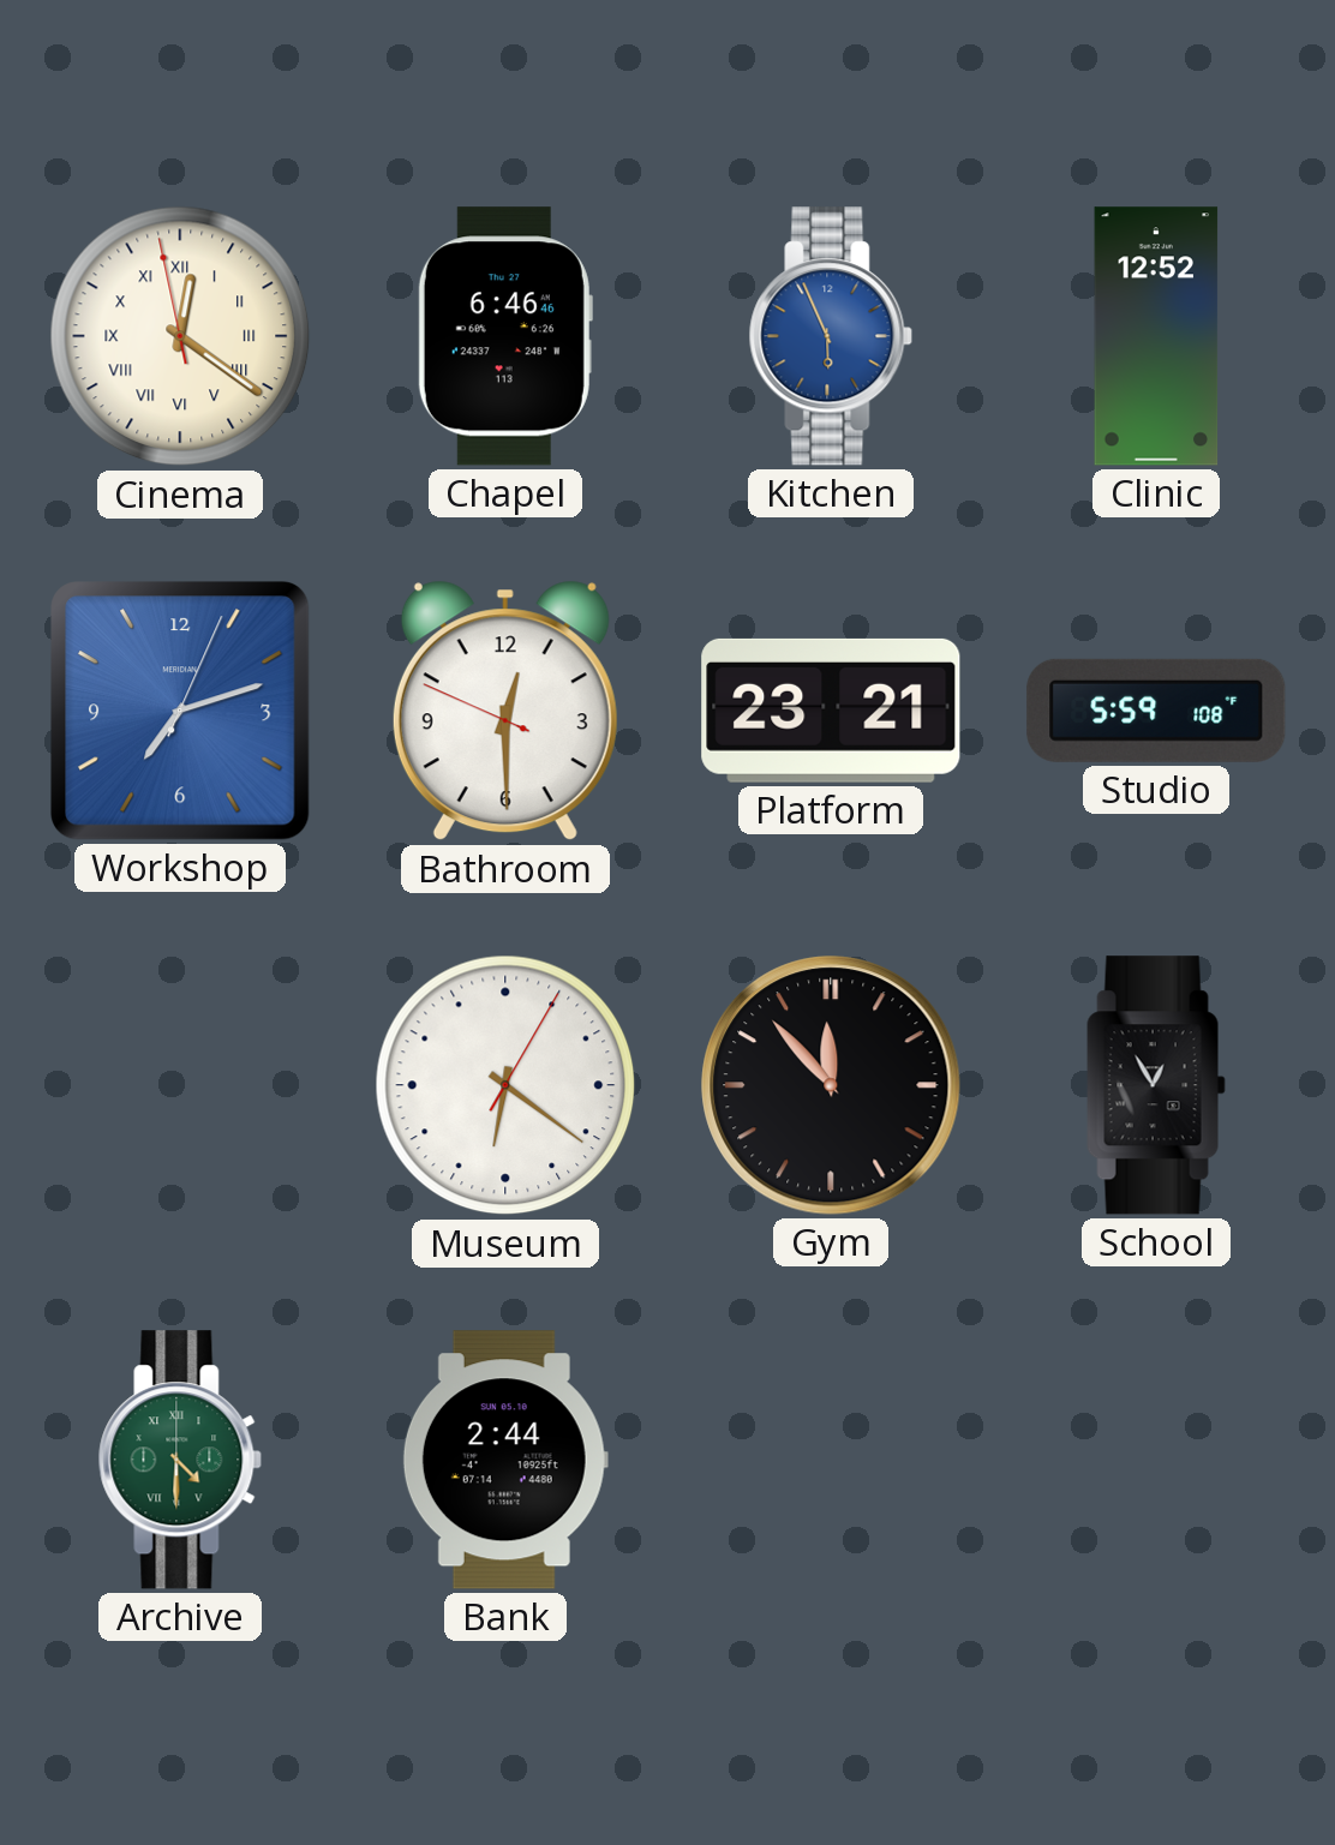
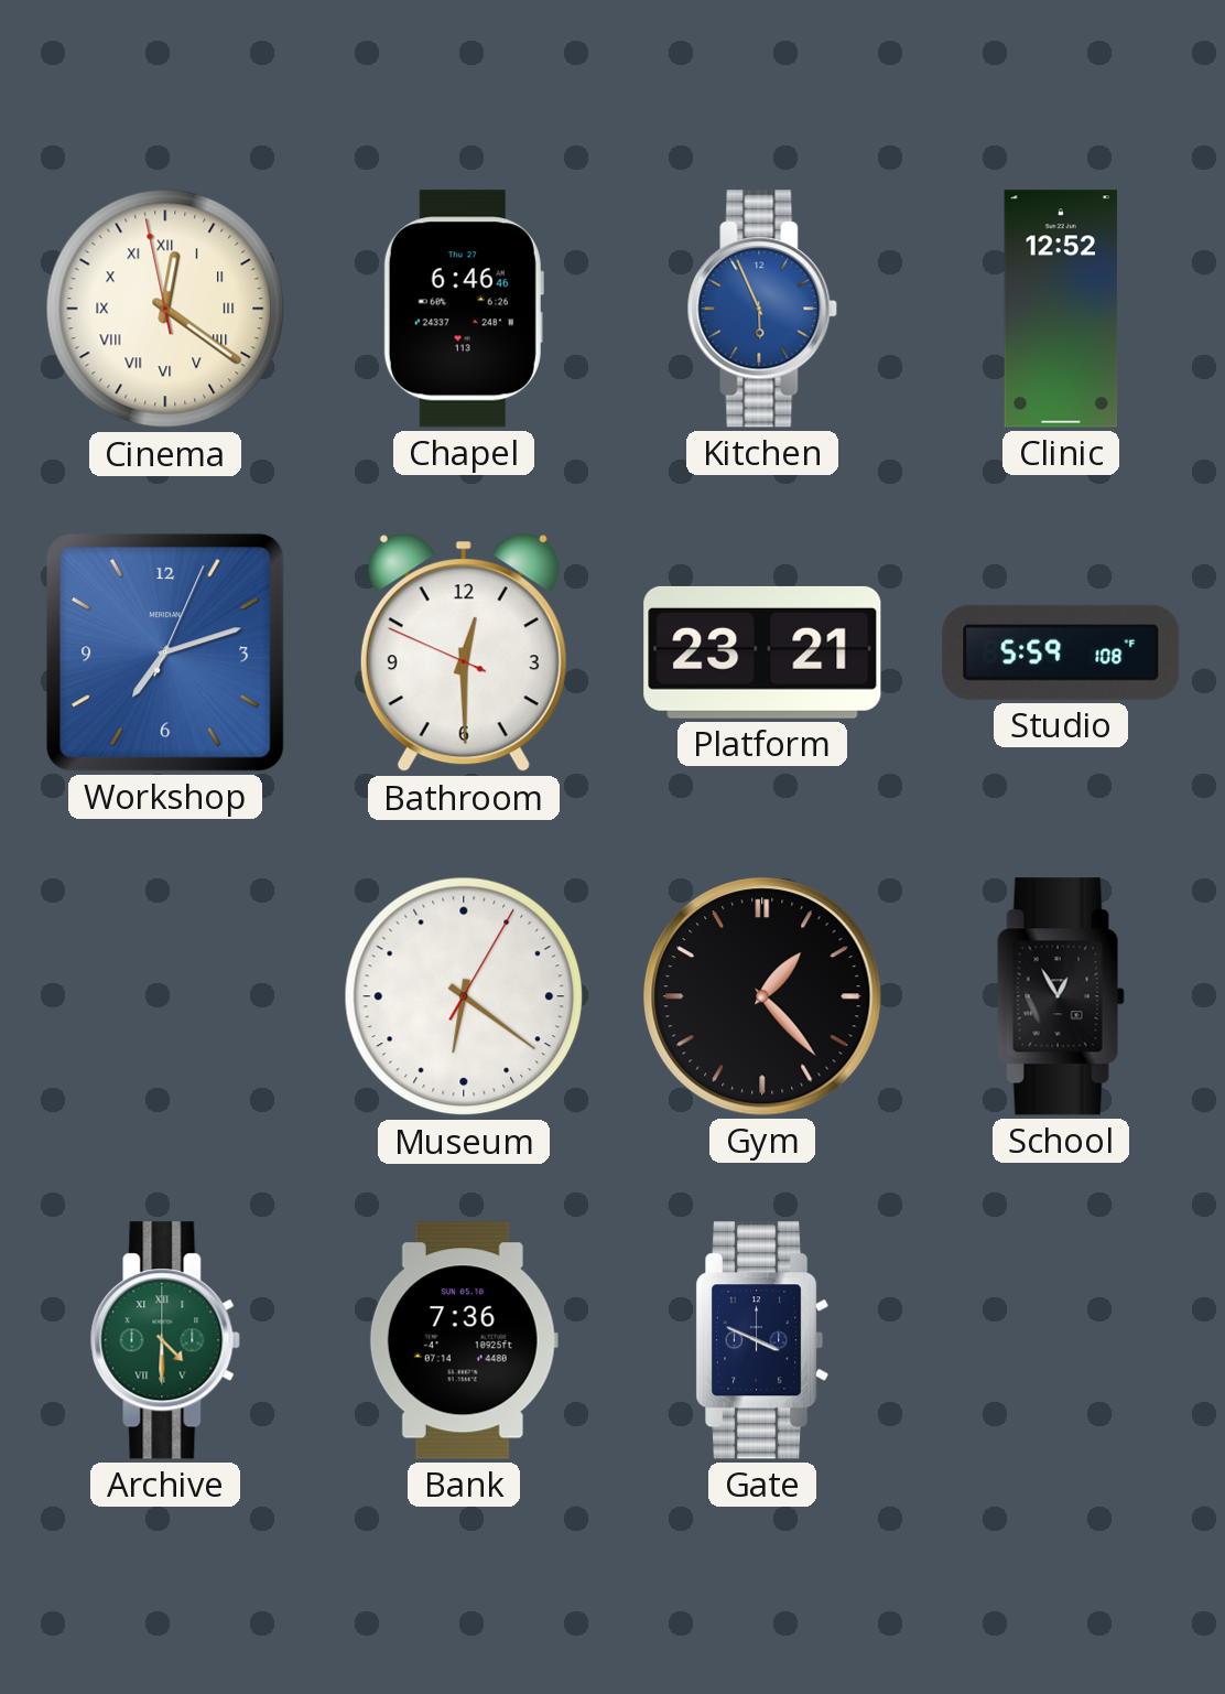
Gym: 11:53 -> 1:23 (762, 996)
Bank: 2:44 -> 7:36 (464, 1340)
Gate: none -> 3:49 (762, 1340)
